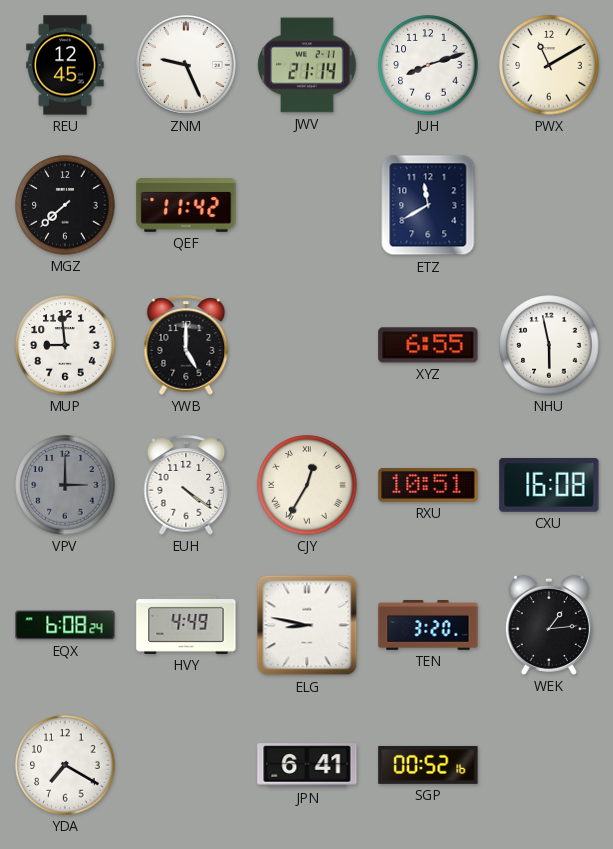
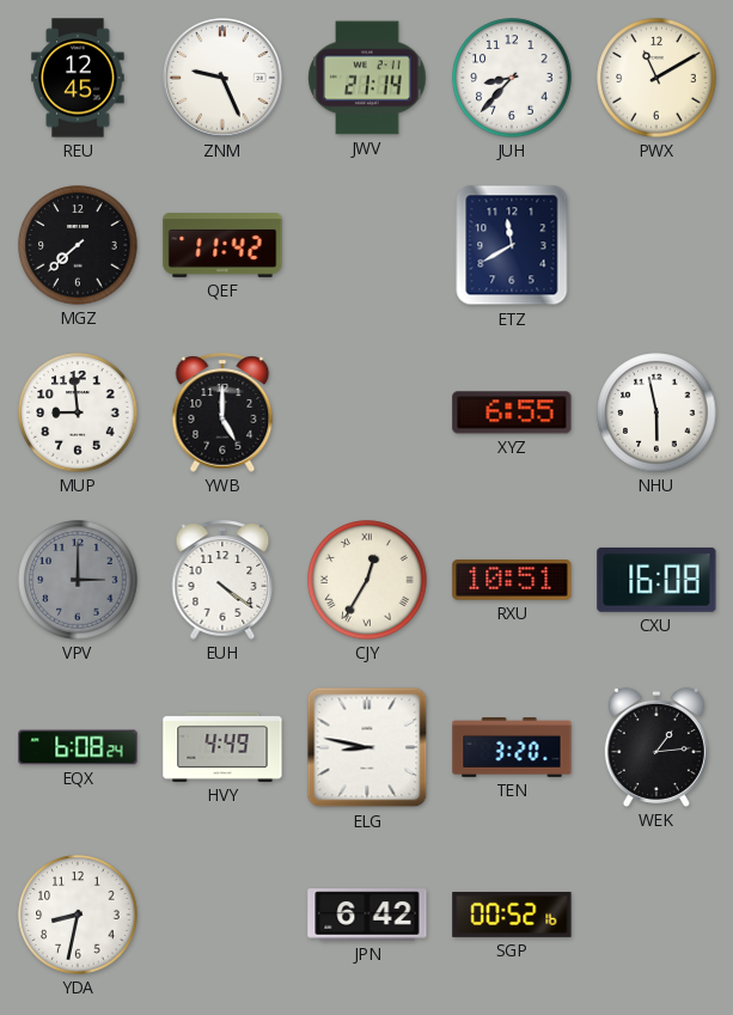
JUH: 8:12 -> 8:37 (512, 78)
YDA: 7:20 -> 8:32 (78, 915)
JPN: 6:41 -> 6:42 (367, 915)
